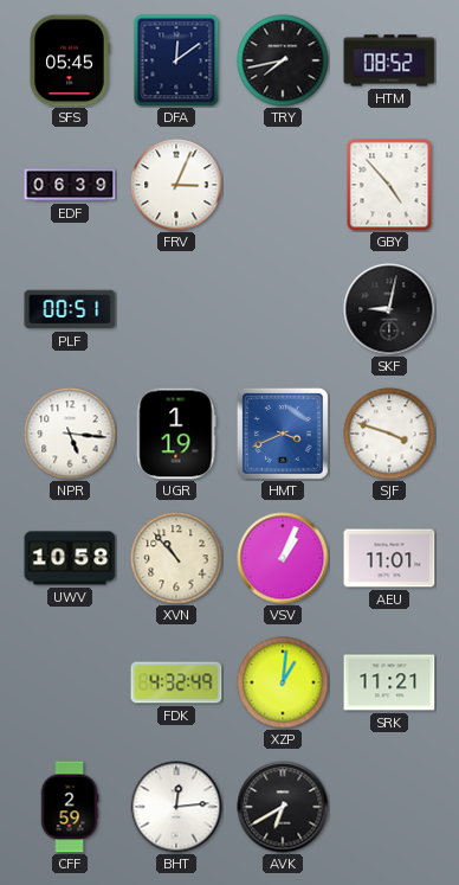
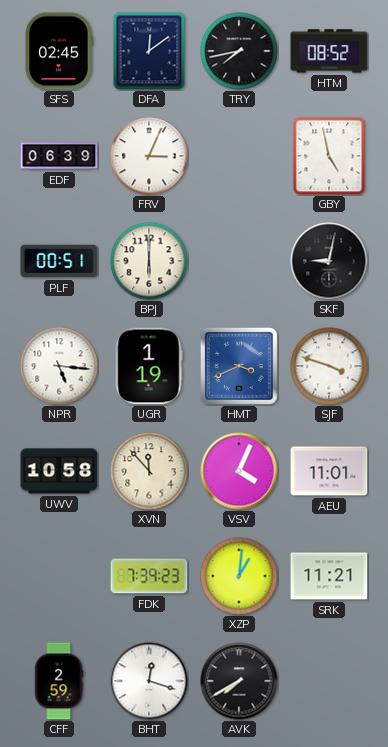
SFS: 05:45 -> 02:45 (59, 51)
GBY: 4:53 -> 4:58 (329, 156)
BPJ: none -> 6:00 (149, 261)
XVN: 10:53 -> 11:53 (149, 471)
VSV: 1:04 -> 4:04 (239, 471)
FDK: 4:32 -> 7:39 (149, 576)
BHT: 12:14 -> 12:18 (149, 681)
AVK: 6:40 -> 7:40 (239, 681)
